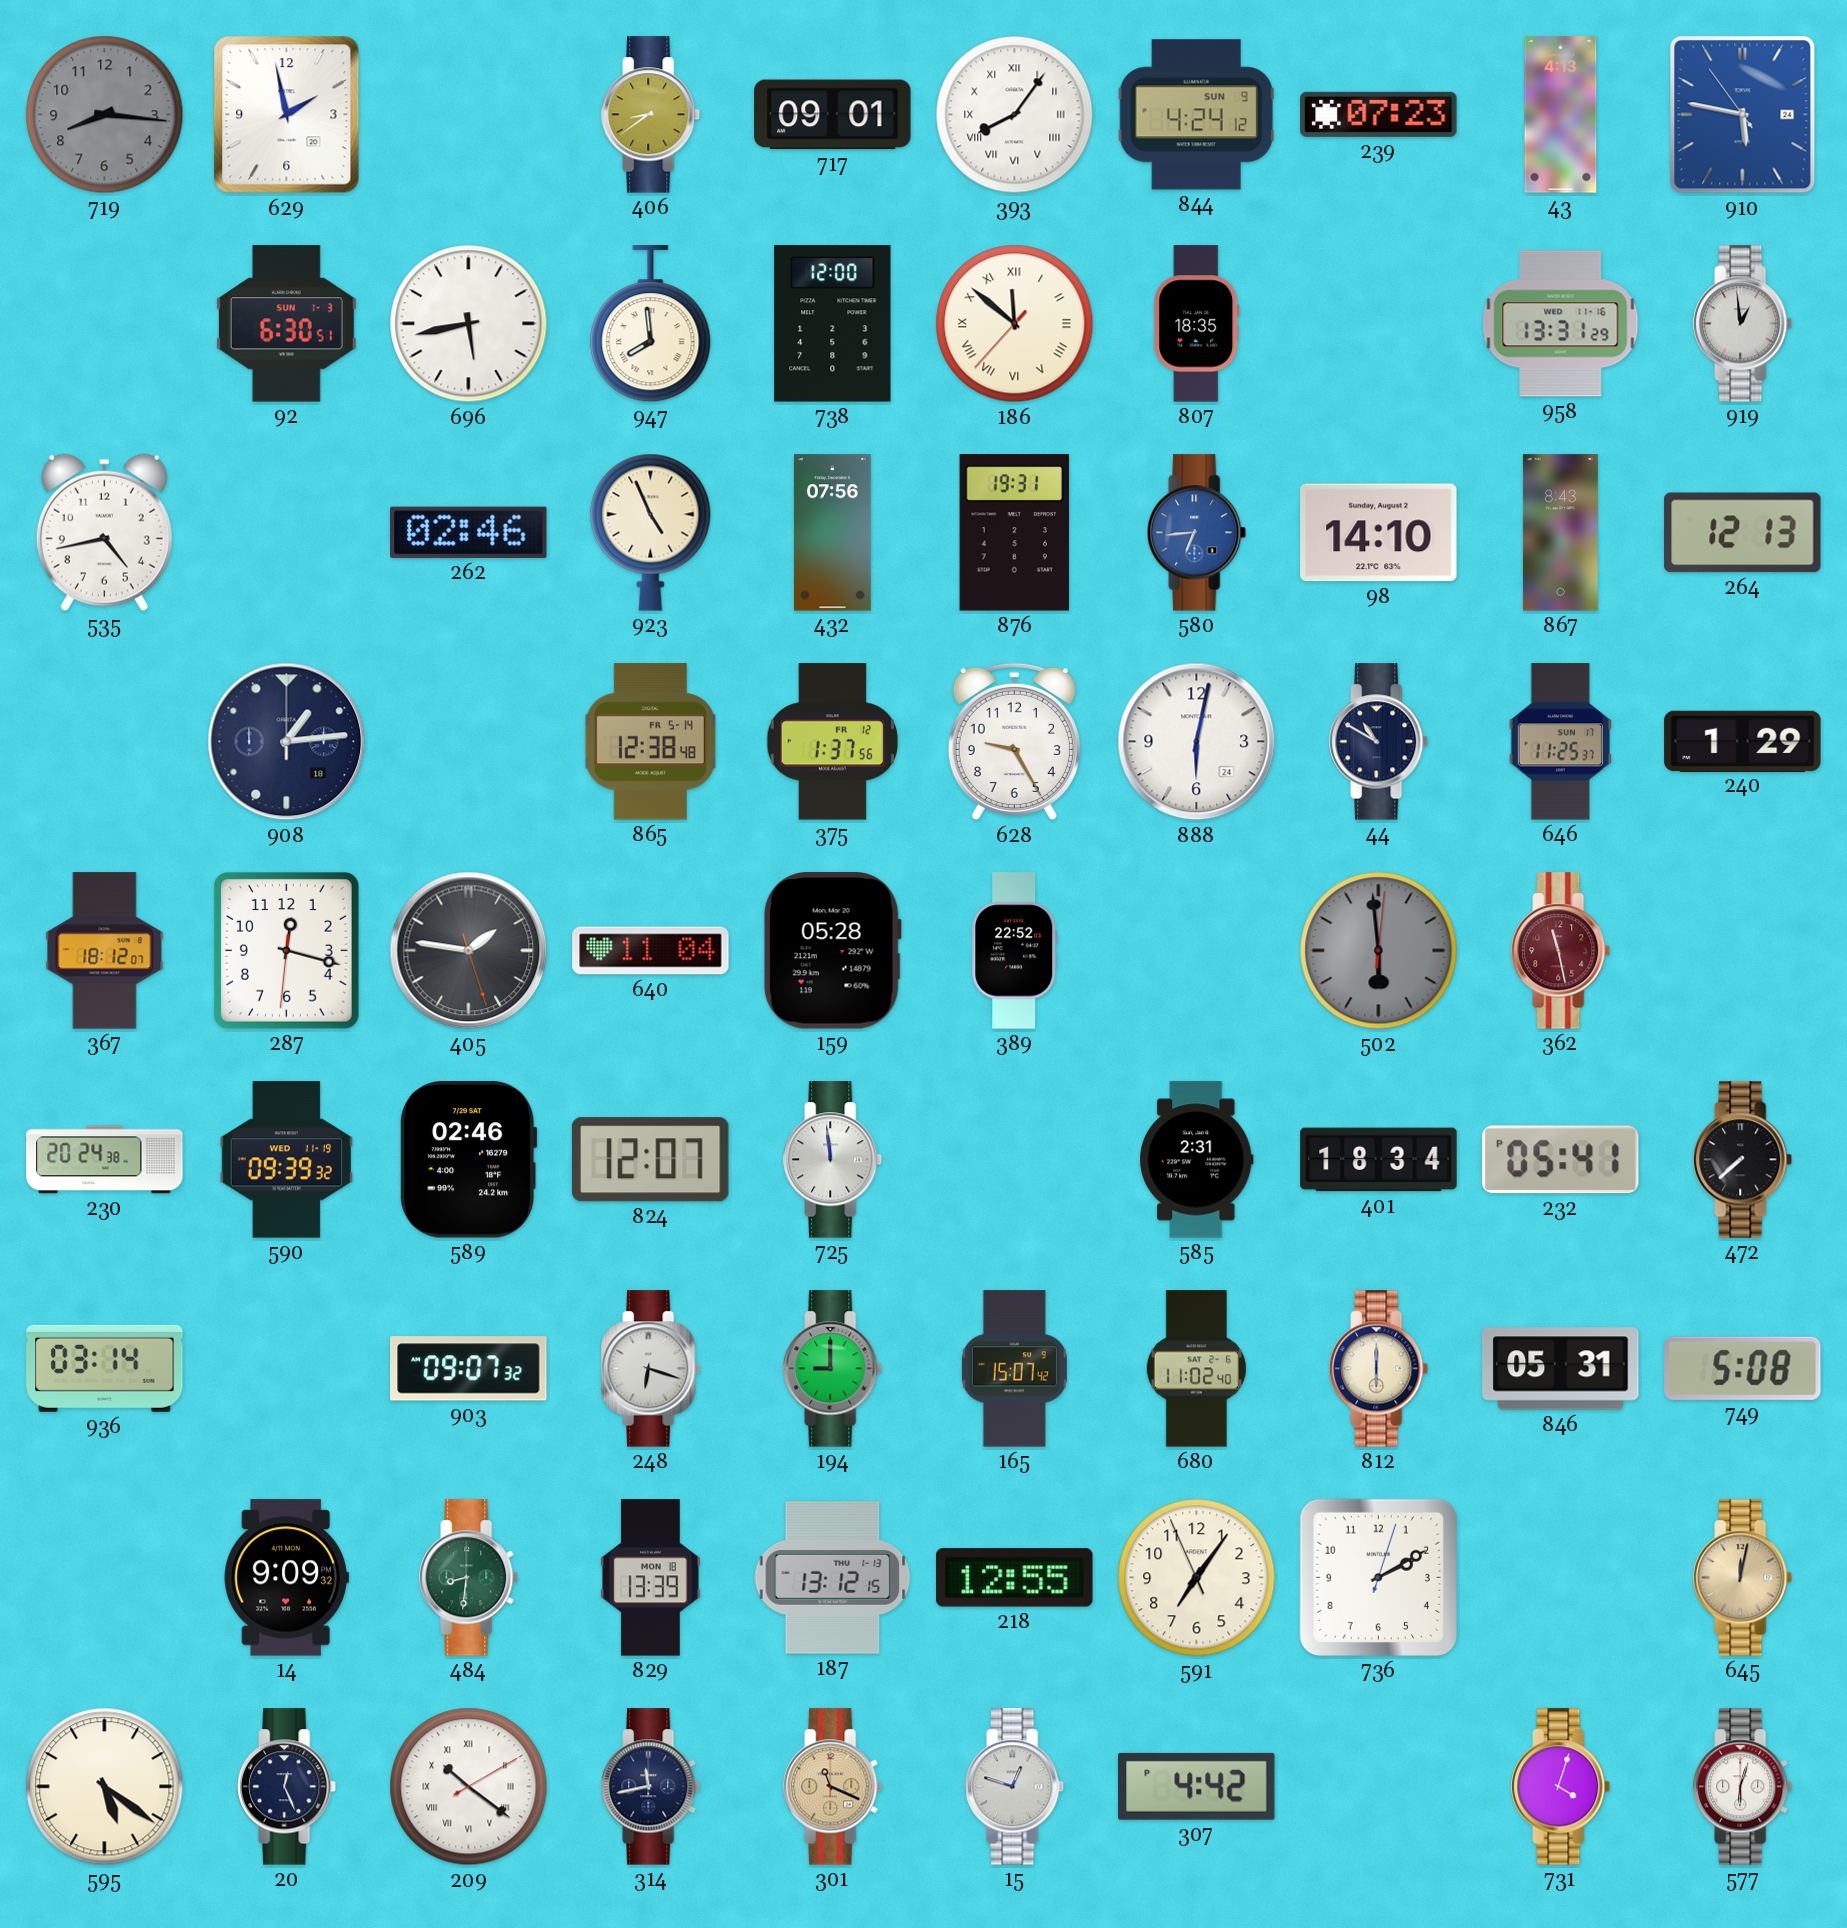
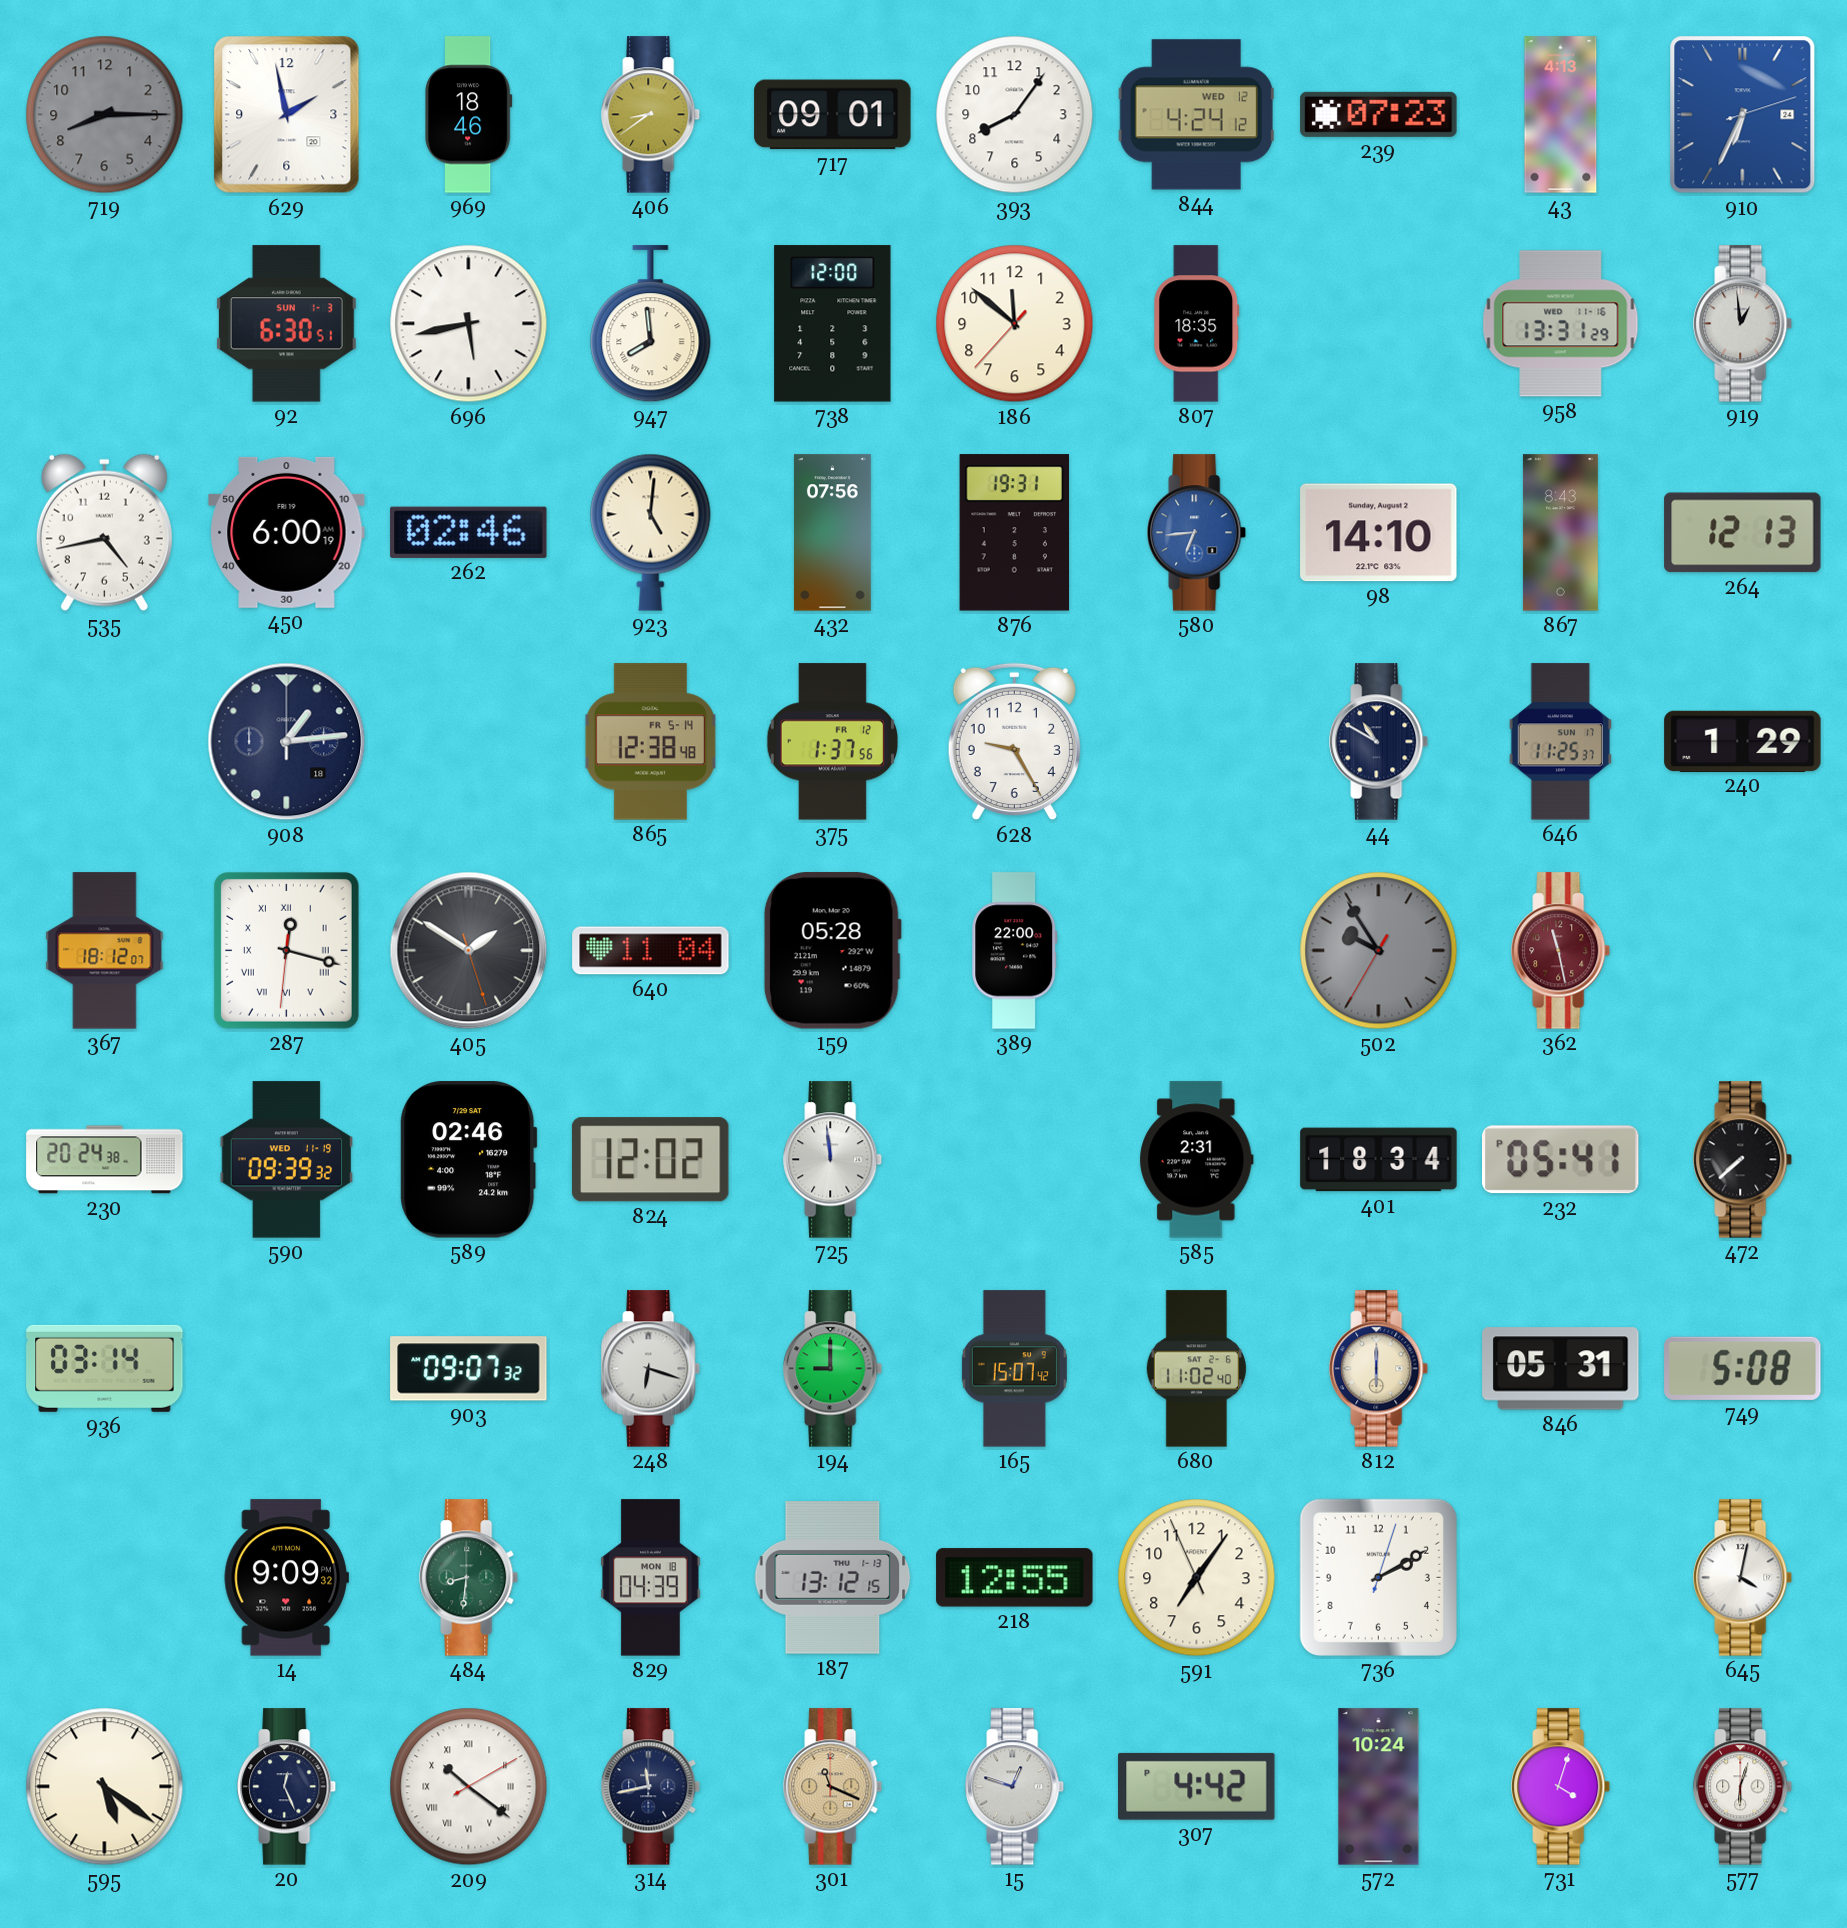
719: 8:16 -> 8:15 (105, 115)
969: none -> 18:46 (469, 115)
393 numerals: Roman -> Arabic (1015, 115)
844 date: SUN 9 -> WED 12 (1196, 115)
910: 5:46 -> 6:34 (1743, 115)
186 numerals: Roman -> Arabic (1015, 324)
450: none -> 6:00 (287, 532)
923: 4:56 -> 5:01 (651, 532)
888: 6:02 -> none (1197, 742)
287 numerals: Arabic -> Roman (286, 951)
405: 1:46 -> 1:50 (469, 951)
389: 22:52 -> 22:00 (1015, 951)
502: 5:59 -> 9:54 (1379, 951)
824: 12:07 -> 12:02 (650, 1160)
829: 13:39 -> 04:39 (651, 1578)
645: 12:02 -> 4:02 (1743, 1578)
645 dial: champagne -> white (1743, 1578)
572: none -> 10:24 (1379, 1787)
